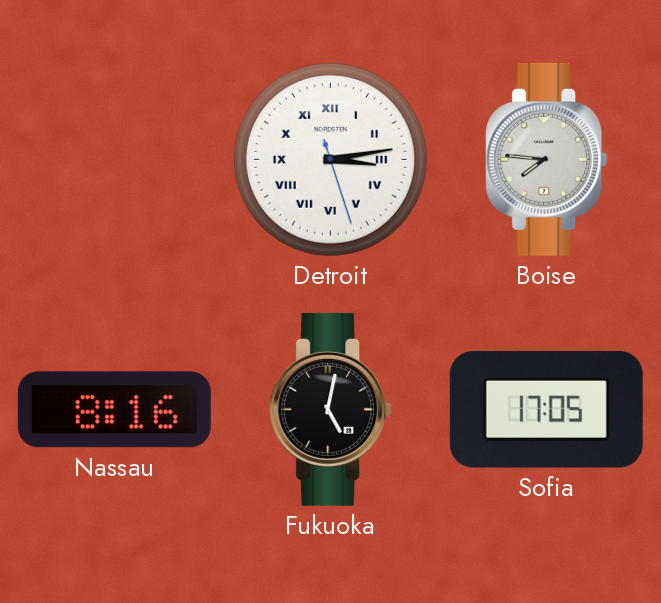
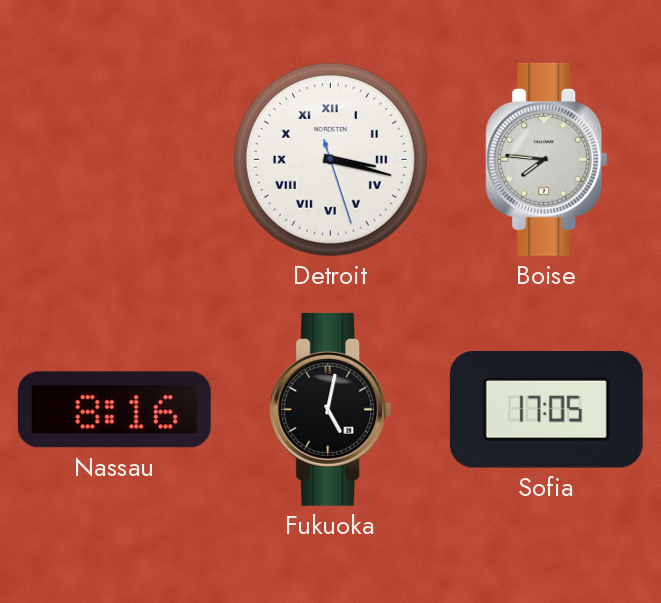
Detroit: 3:13 -> 3:17 (330, 159)
